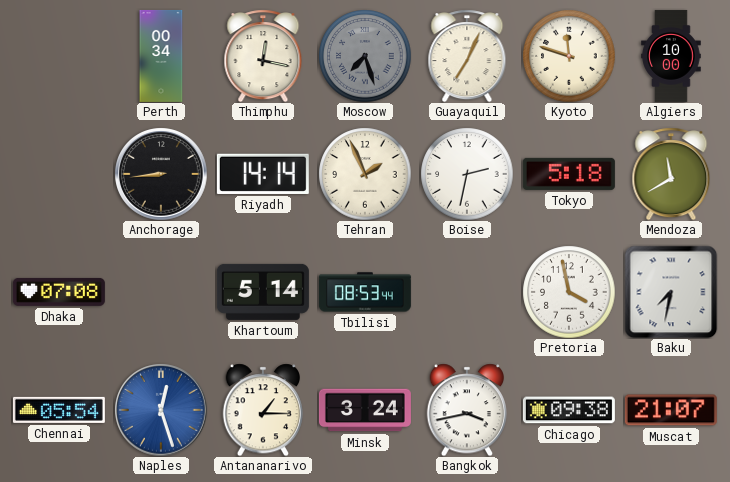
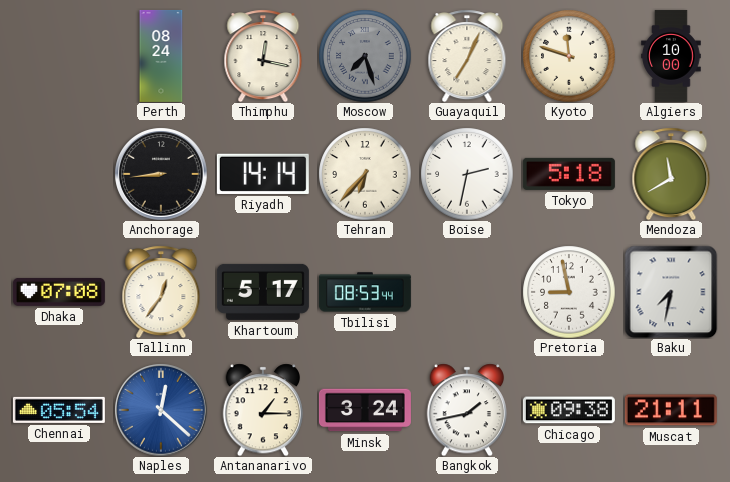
Perth: 00:34 -> 08:24 (161, 56)
Tehran: 1:56 -> 6:37 (365, 174)
Tallinn: none -> 12:36 (161, 292)
Khartoum: 5:14 -> 5:17 (263, 292)
Pretoria: 3:58 -> 8:58 (569, 292)
Naples: 12:27 -> 12:22 (161, 410)
Bangkok: 3:43 -> 1:43 (467, 410)
Muscat: 21:07 -> 21:11 (671, 410)
